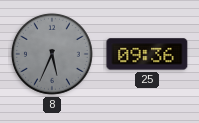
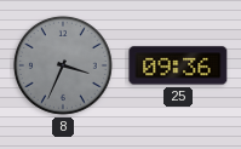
8: 5:34 -> 3:34 (63, 65)
